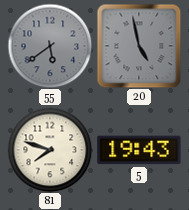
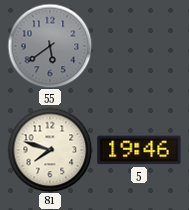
20: 4:58 -> none (139, 46)
5: 19:43 -> 19:46 (139, 150)
